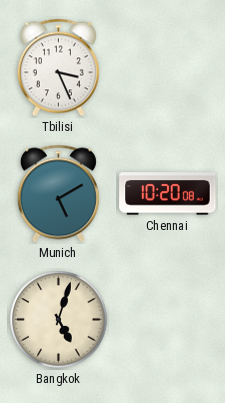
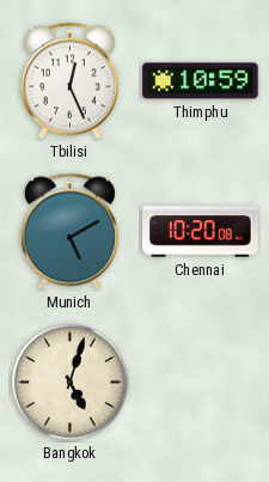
Tbilisi: 3:26 -> 12:26 (69, 81)
Thimphu: none -> 10:59 (201, 81)
